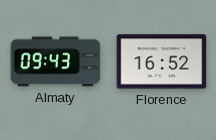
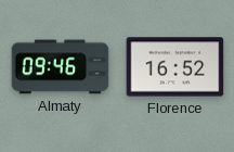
Almaty: 09:43 -> 09:46 (61, 67)
